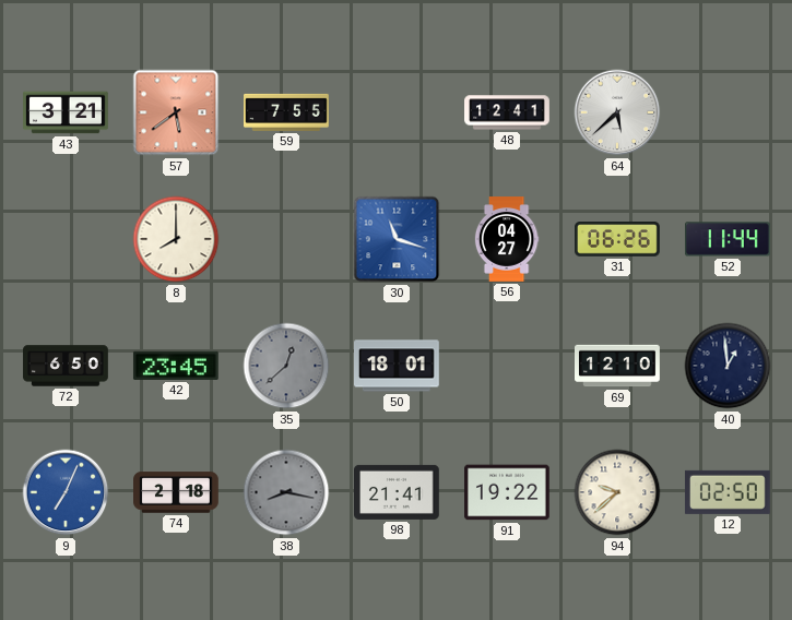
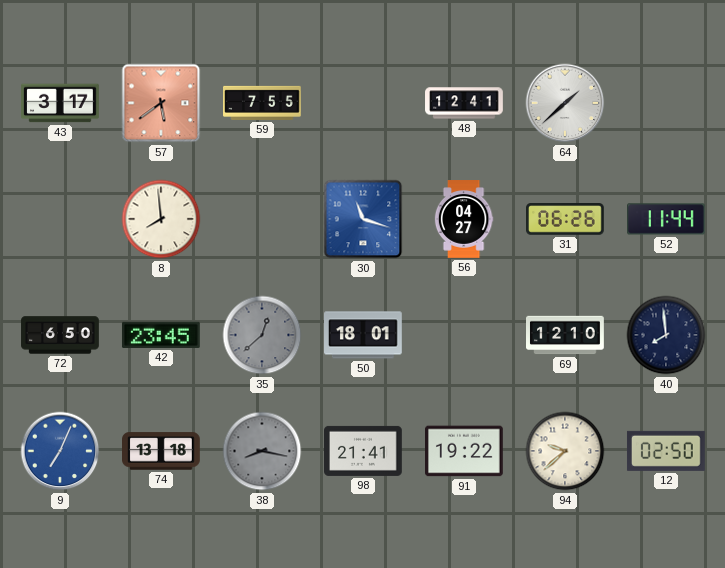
43: 3:21 -> 3:17 (60, 103)
64: 5:38 -> 1:38 (565, 103)
8: 8:00 -> 7:59 (161, 219)
40: 12:59 -> 7:59 (666, 335)
74: 2:18 -> 13:18 (162, 451)
